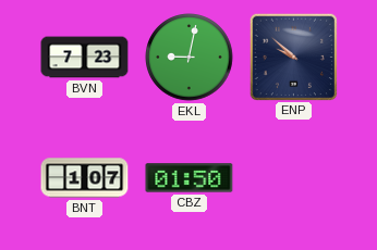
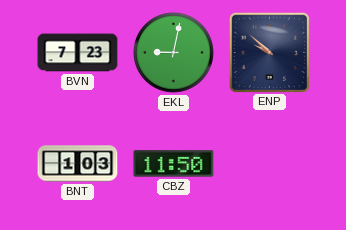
BNT: 1:07 -> 1:03 (78, 164)
CBZ: 01:50 -> 11:50 (174, 164)
